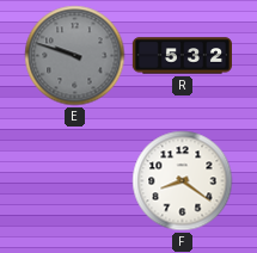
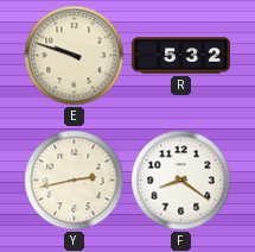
E dial: grey -> cream (75, 56)
Y: none -> 2:43 (75, 181)
